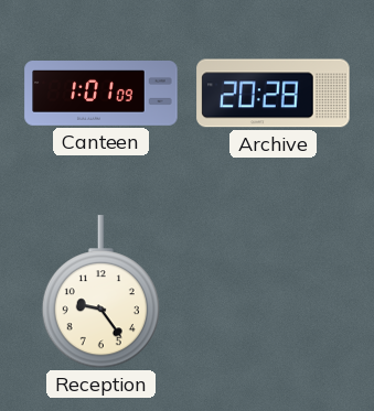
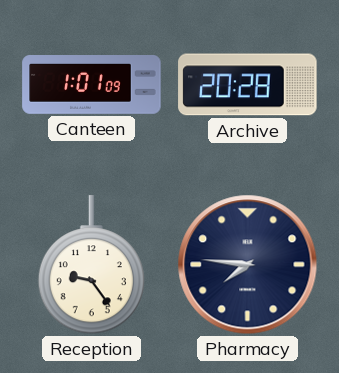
Pharmacy: none -> 7:46 (248, 265)
